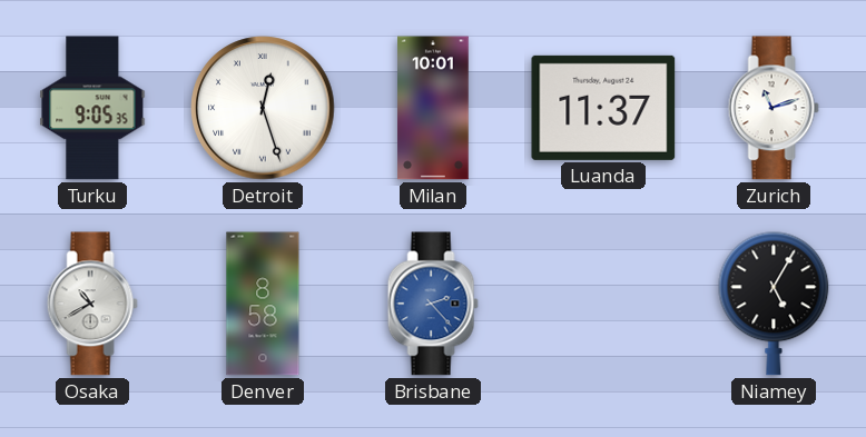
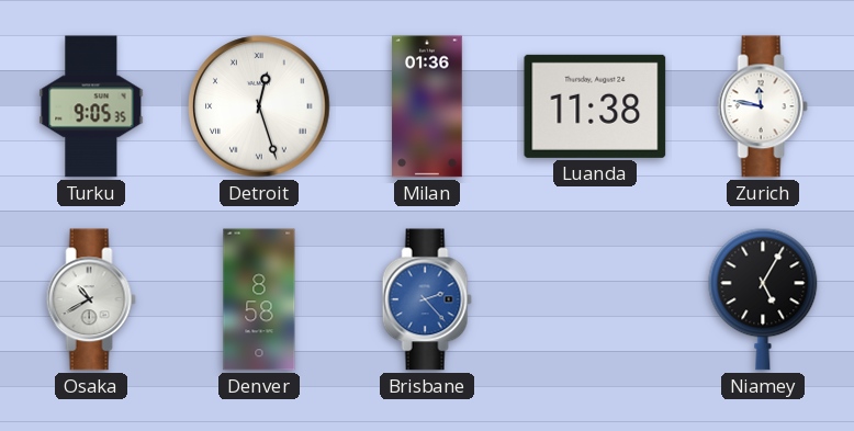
Milan: 10:01 -> 01:36 (427, 106)
Luanda: 11:37 -> 11:38 (595, 106)
Zurich: 11:12 -> 11:47 (763, 106)
